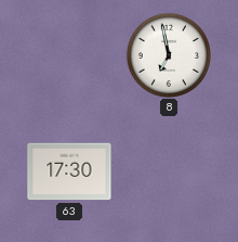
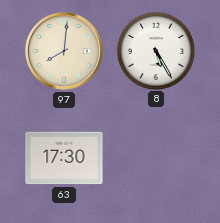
97: none -> 8:01 (64, 51)
8: 6:58 -> 5:25 (155, 50)
